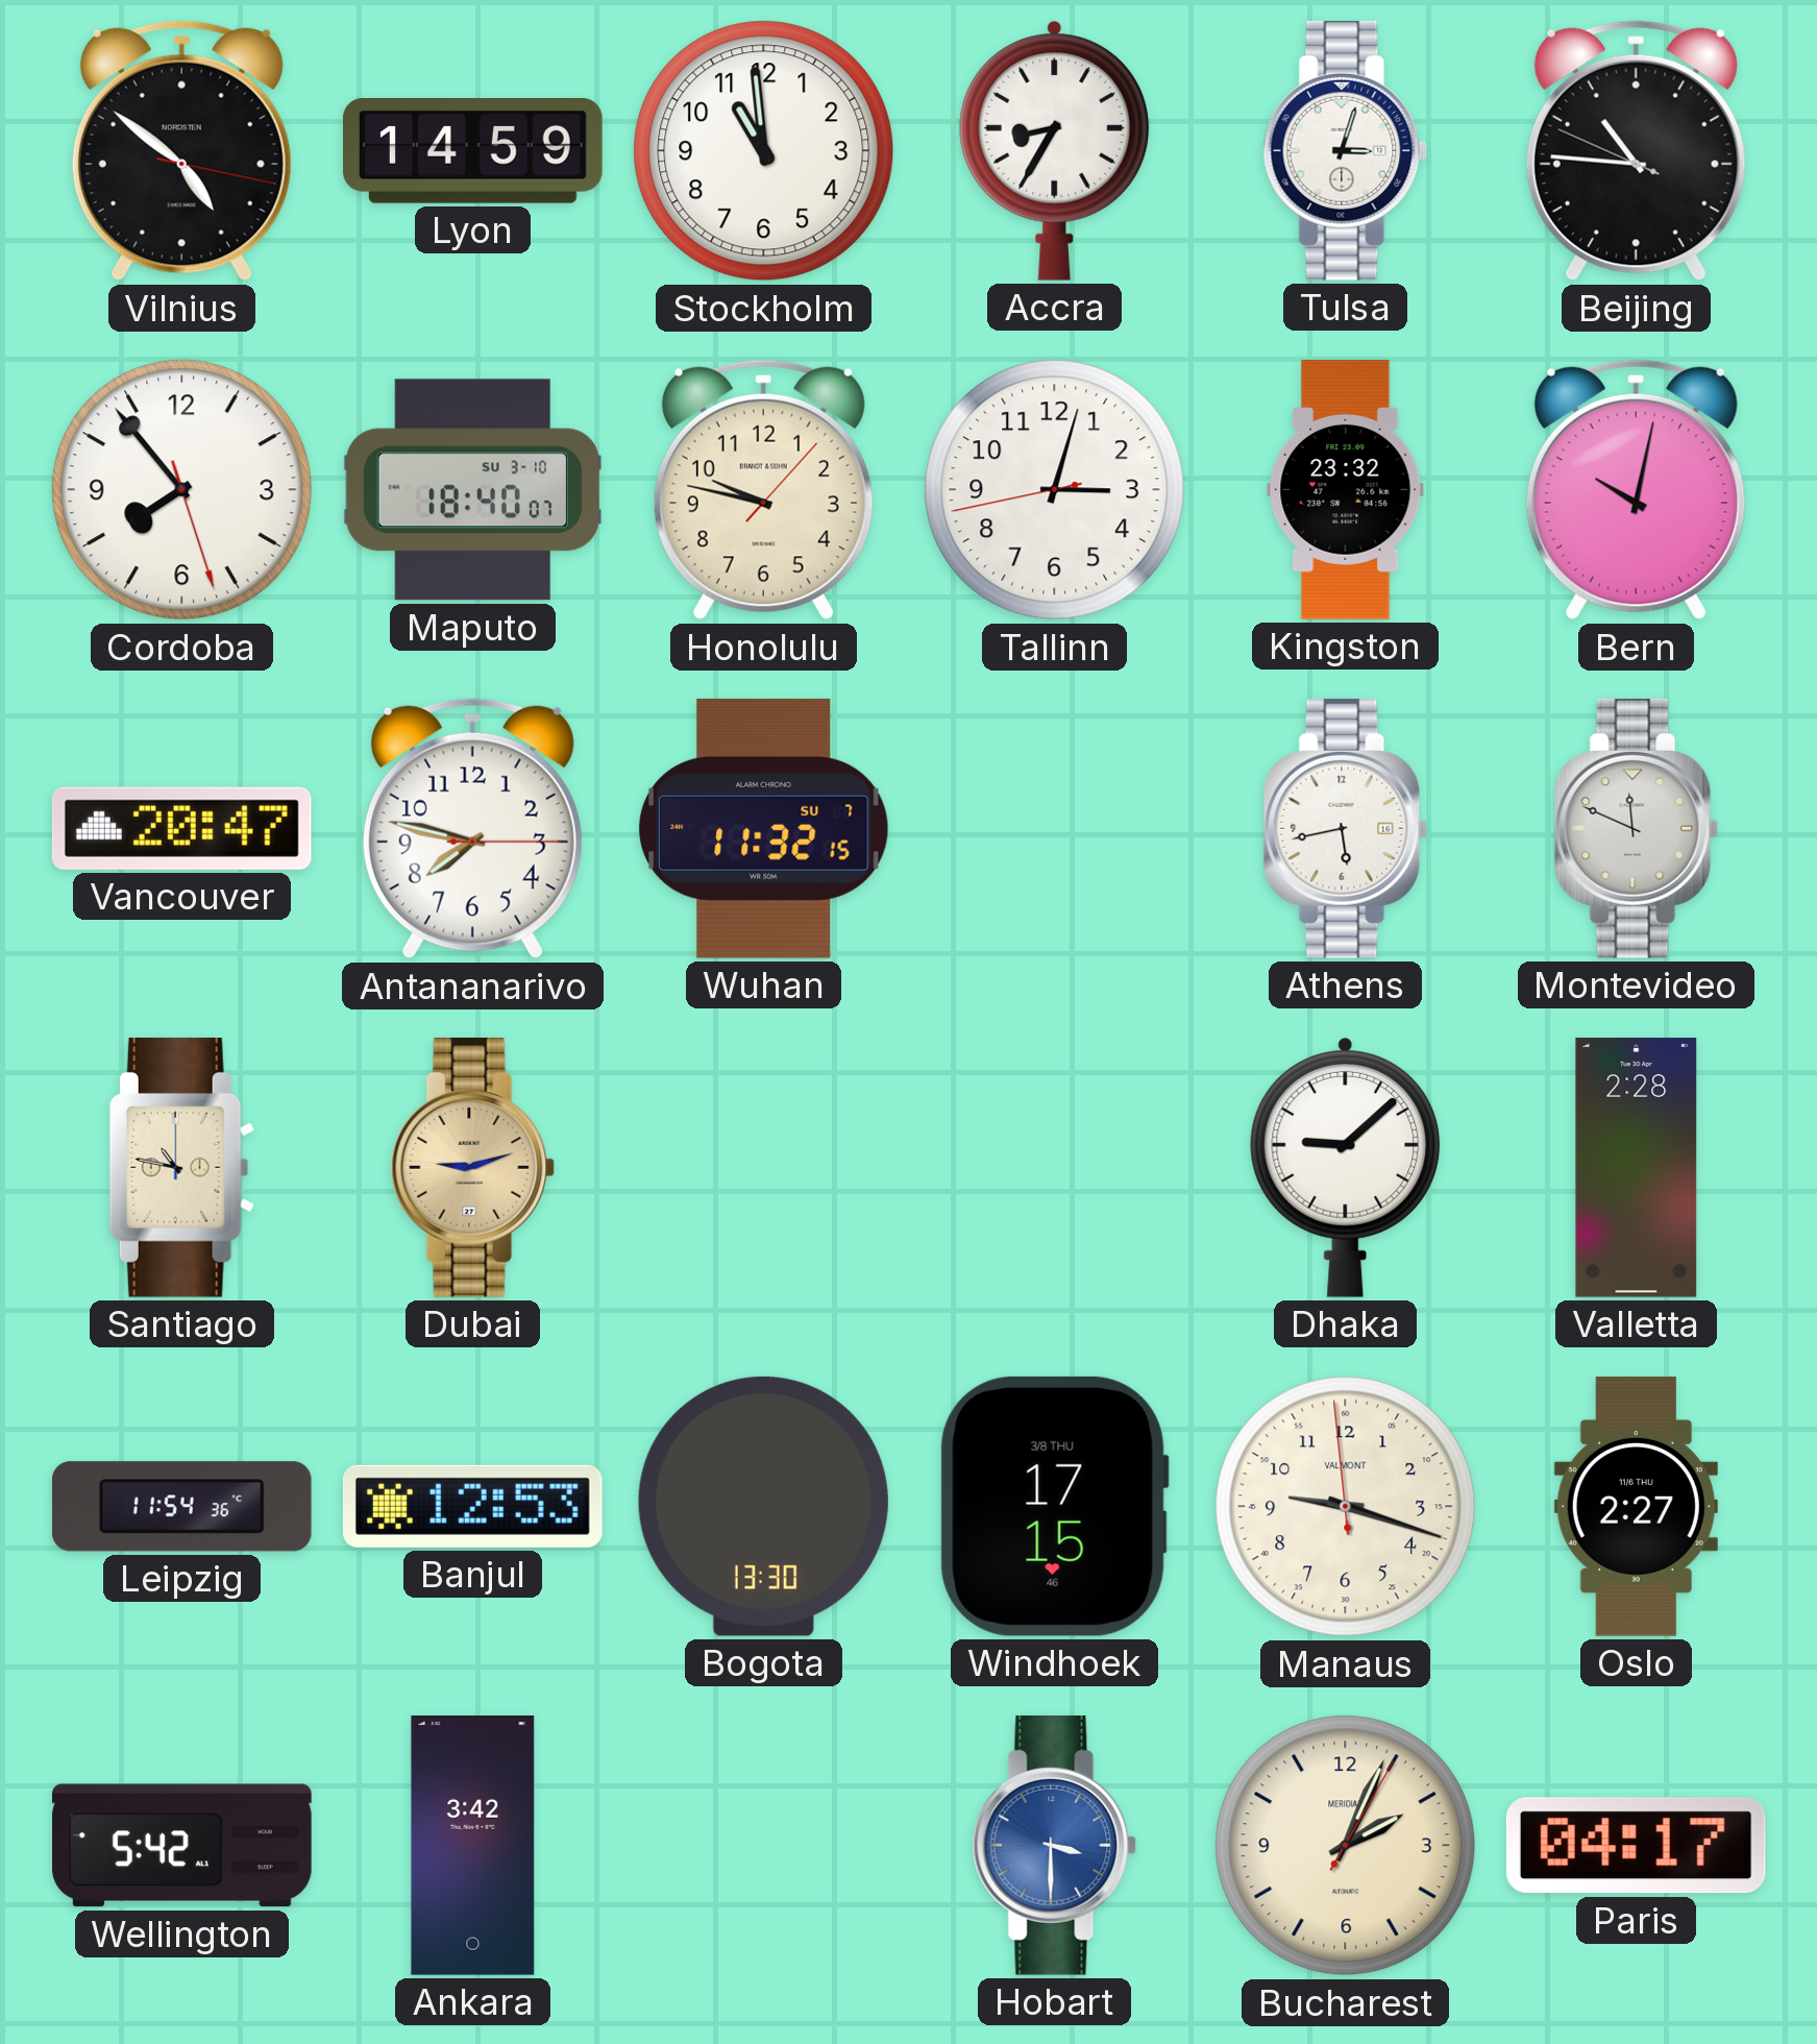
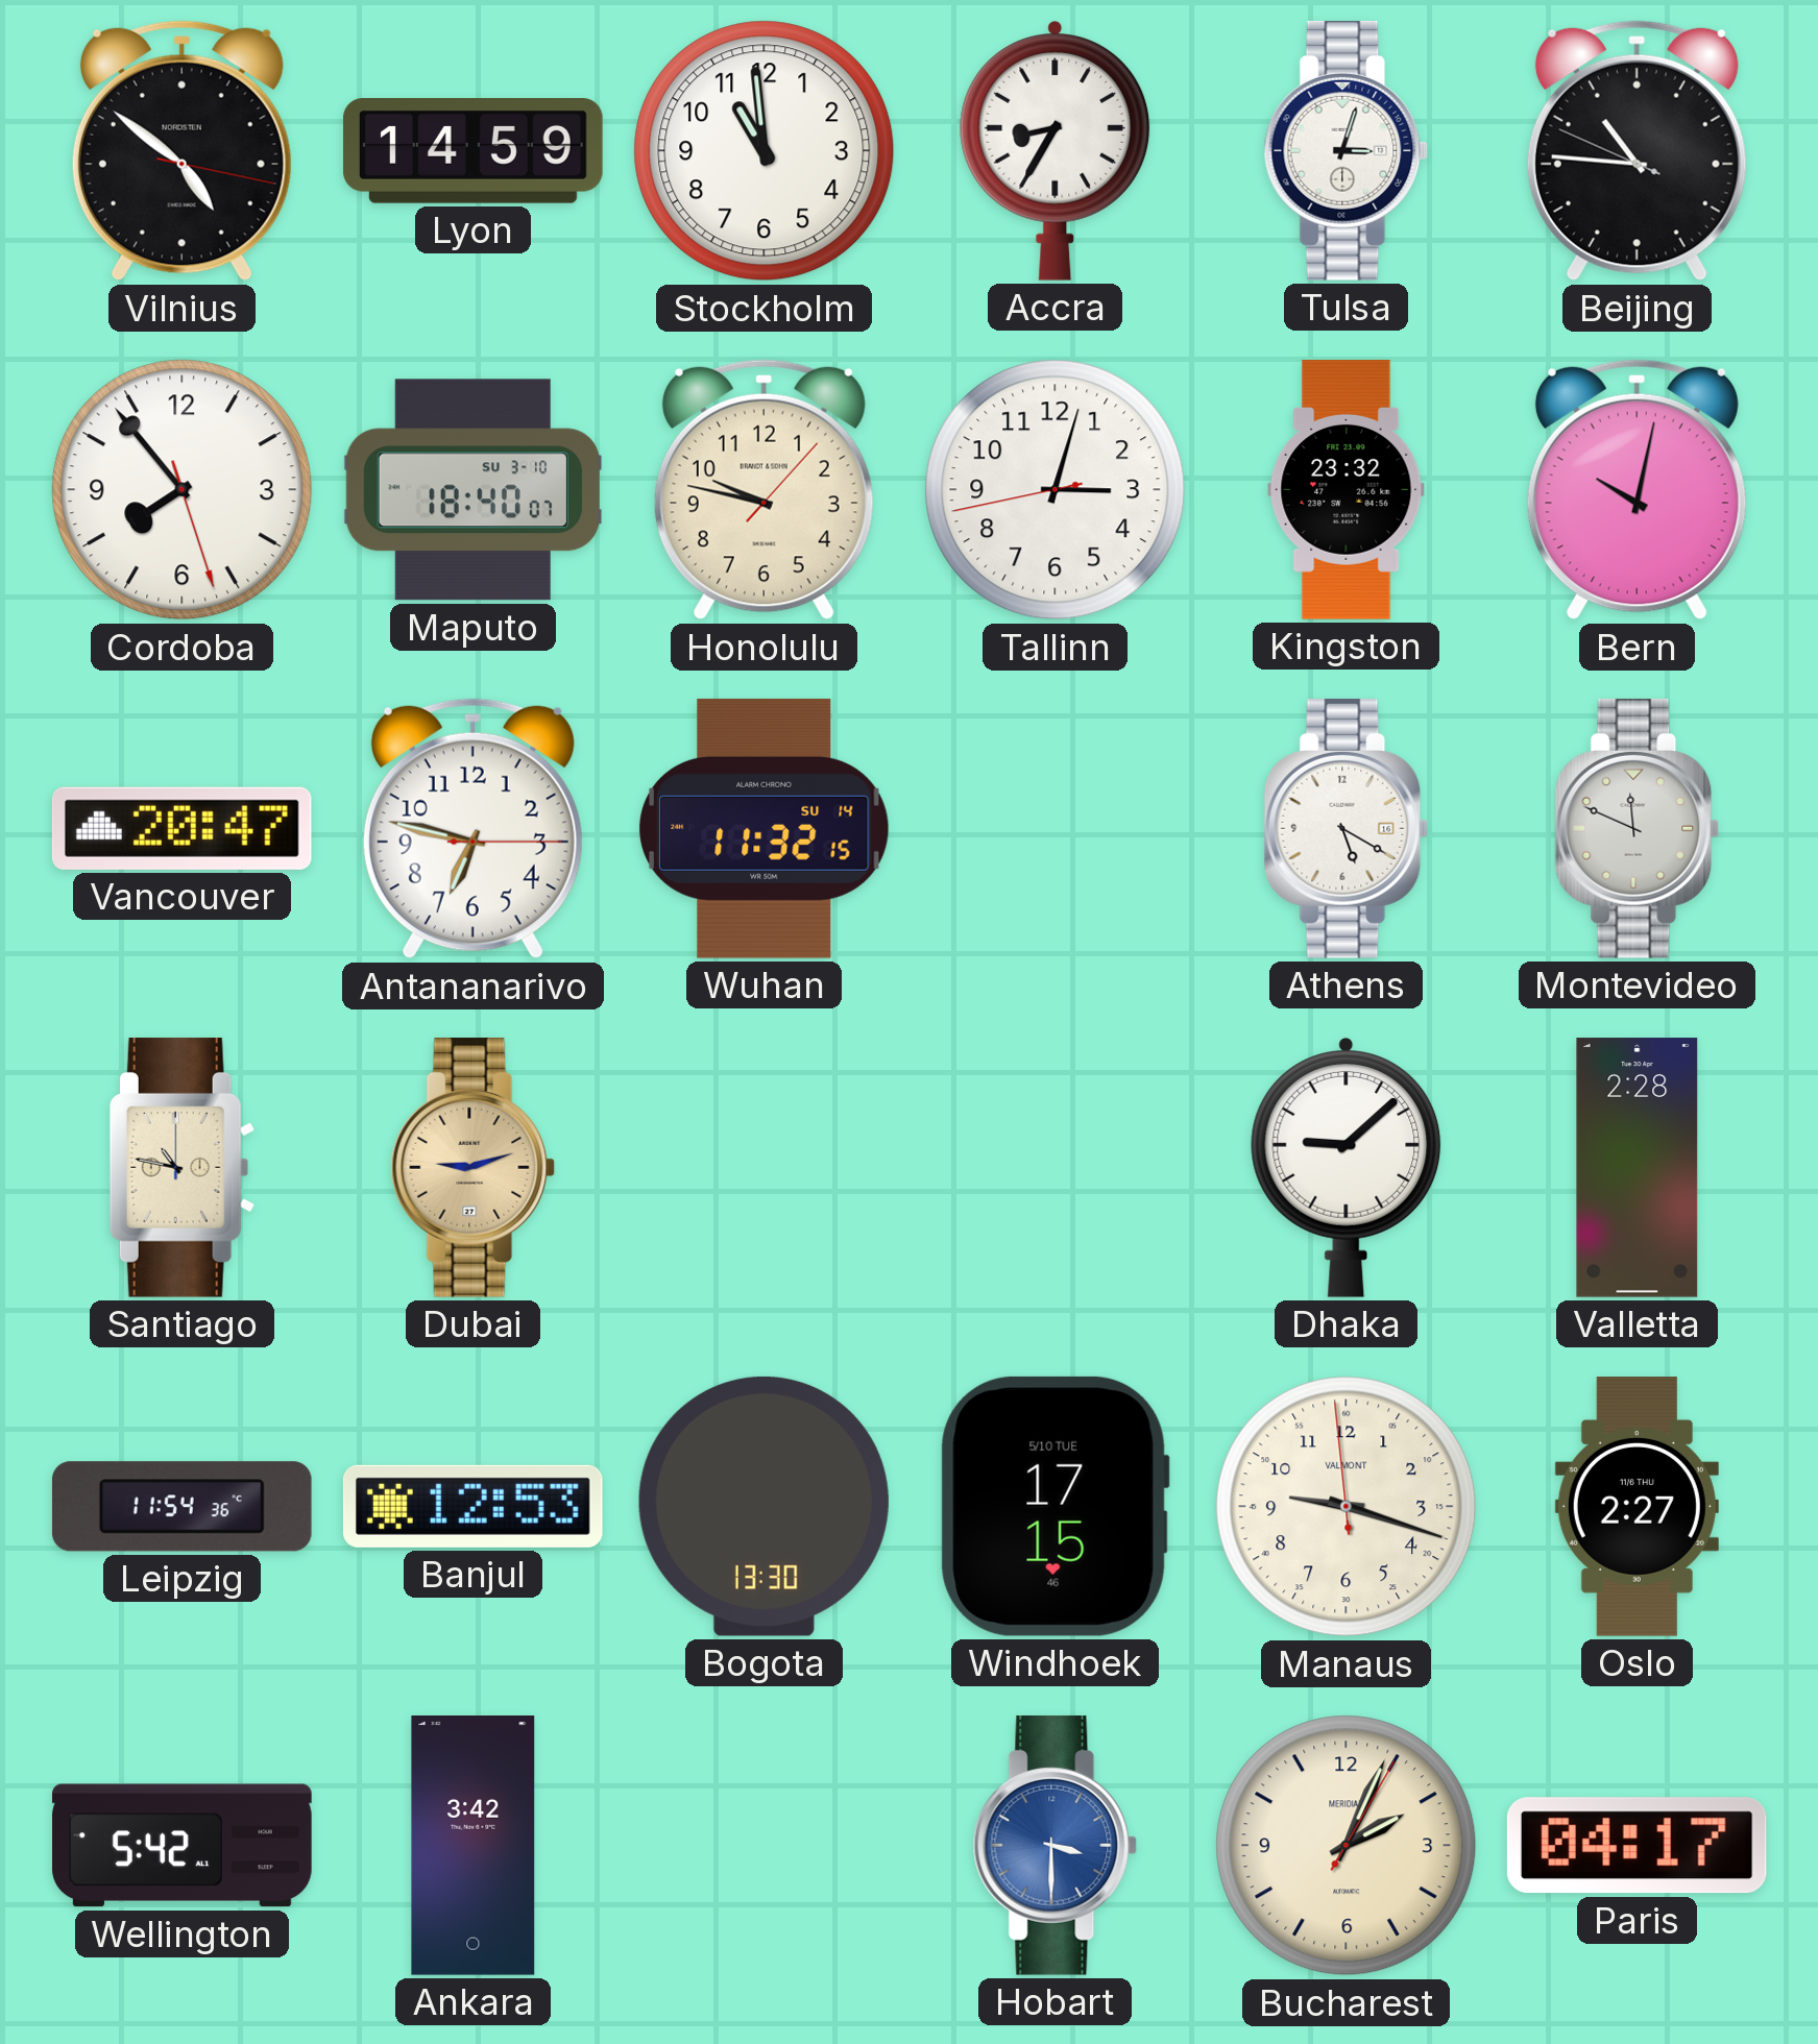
Antananarivo: 7:47 -> 6:47 (472, 829)
Wuhan date: SU 7 -> SU 14 (765, 828)
Athens: 5:43 -> 5:20 (1347, 828)
Windhoek date: 3/8 THU -> 5/10 TUE (1055, 1506)
